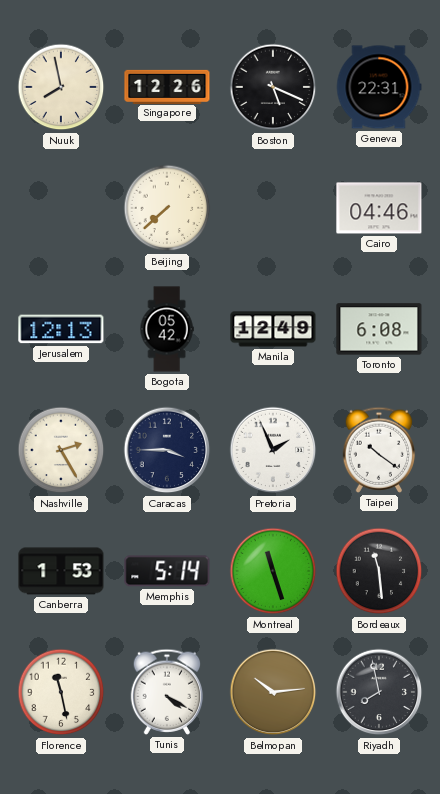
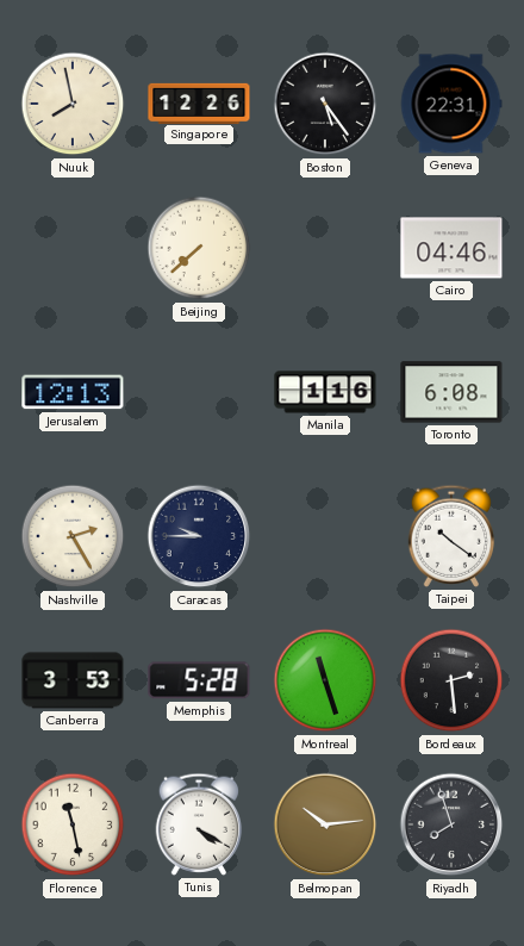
Boston: 5:19 -> 5:24 (325, 104)
Bogota: 05:42 -> none (167, 329)
Manila: 12:49 -> 1:16 (325, 392)
Caracas: 3:45 -> 9:45 (199, 536)
Pretoria: 1:56 -> none (273, 450)
Canberra: 1:53 -> 3:53 (73, 680)
Memphis: 5:14 -> 5:28 (199, 680)
Bordeaux: 11:29 -> 2:29 (451, 680)
Riyadh: 7:58 -> 7:57 (451, 824)
